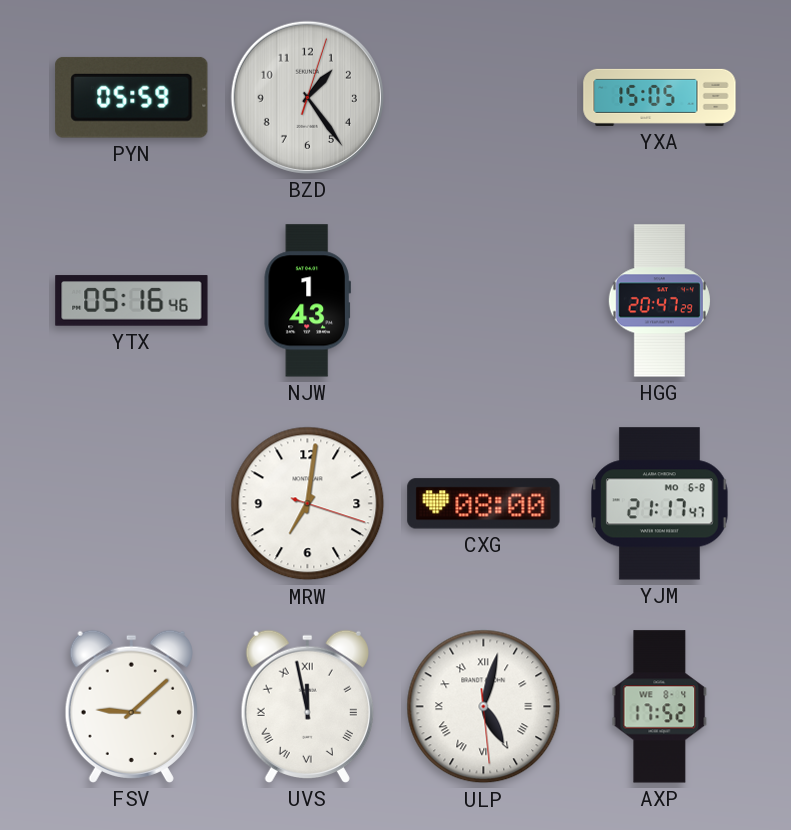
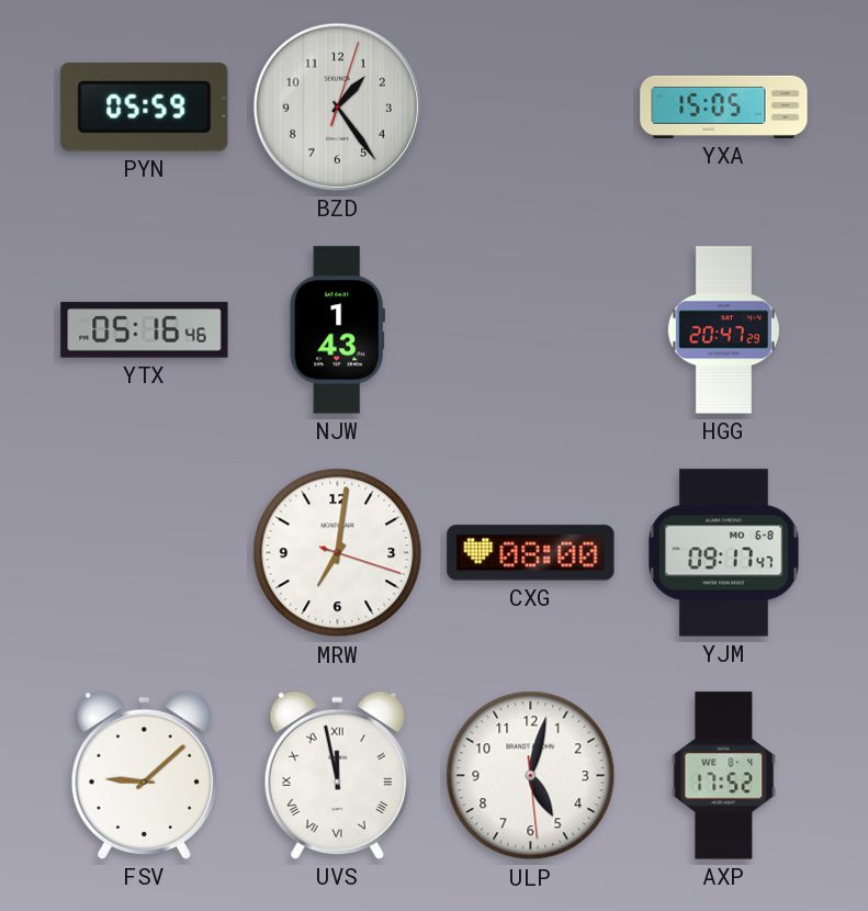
YJM: 21:17 -> 09:17 (724, 553)
ULP numerals: Roman -> Arabic (531, 776)
